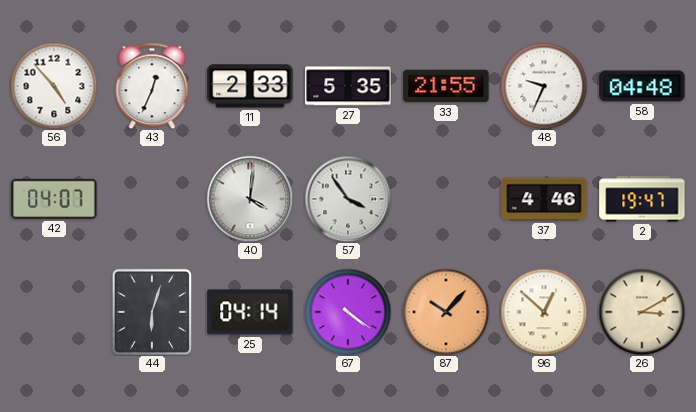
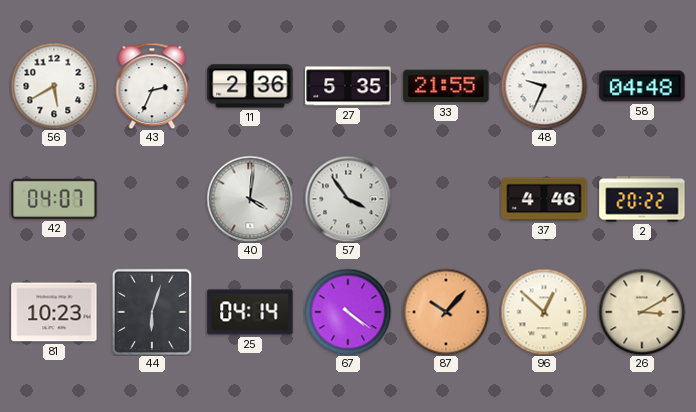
56: 4:53 -> 5:40 (54, 86)
43: 12:34 -> 2:34 (152, 86)
11: 2:33 -> 2:36 (250, 86)
2: 19:47 -> 20:22 (642, 199)
81: none -> 10:23 (54, 312)
